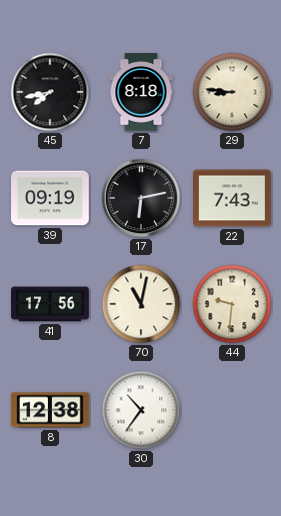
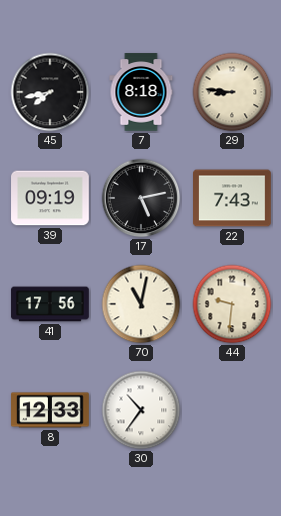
17: 6:13 -> 5:13 (141, 198)
8: 12:38 -> 12:33 (50, 410)
